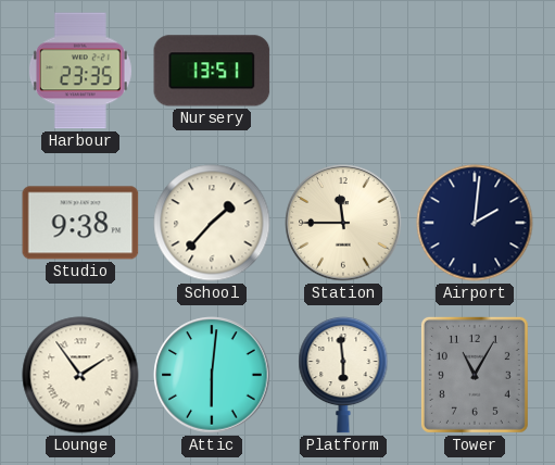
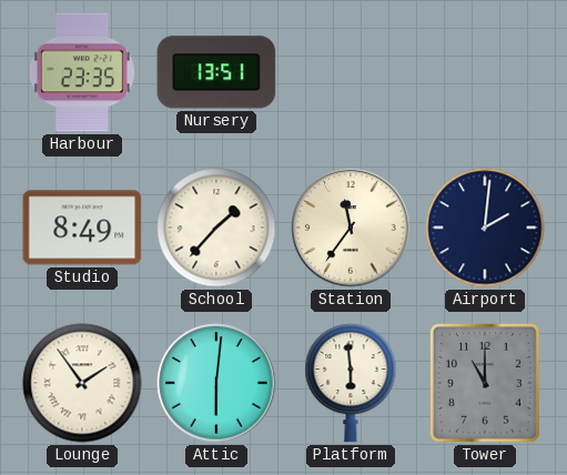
Studio: 9:38 -> 8:49 (82, 228)
Station: 11:45 -> 11:36 (351, 228)
Tower: 11:05 -> 11:00 (485, 383)
